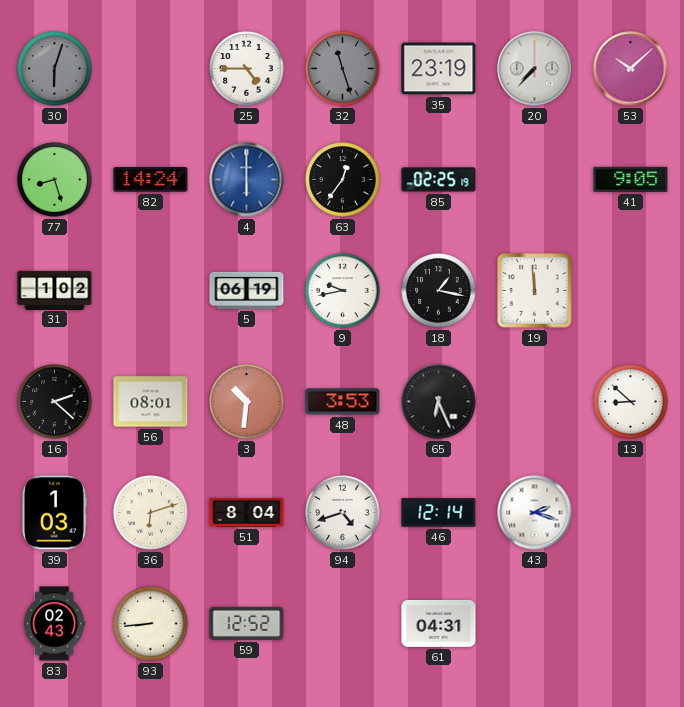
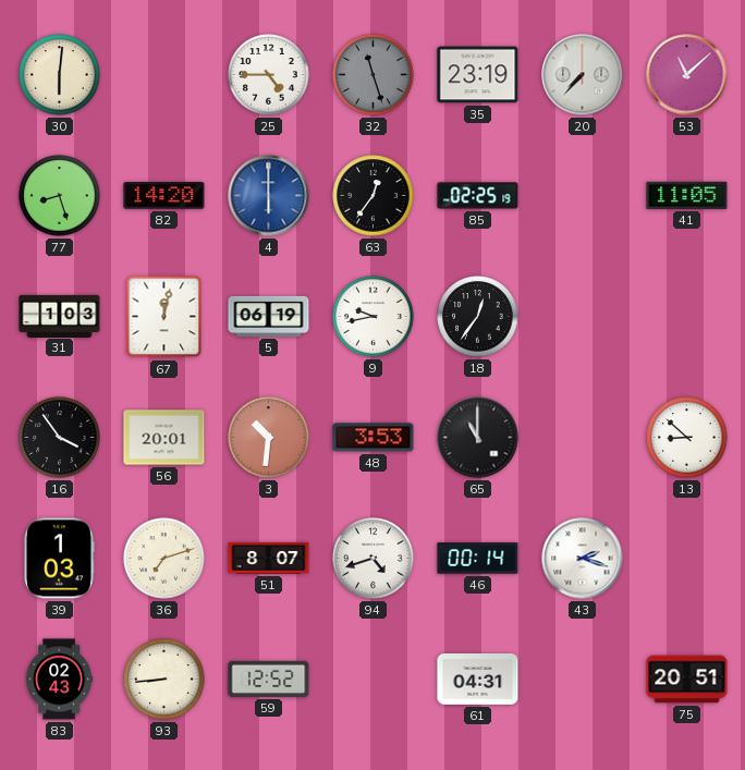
30: 6:03 -> 6:01 (60, 75)
30 dial: grey -> cream (60, 75)
53: 10:08 -> 11:08 (687, 75)
82: 14:24 -> 14:20 (164, 196)
41: 9:05 -> 11:05 (687, 195)
31: 1:02 -> 1:03 (60, 316)
67: none -> 12:02 (164, 317)
18: 1:17 -> 12:36 (478, 317)
19: 11:59 -> none (535, 291)
16: 2:22 -> 3:54 (60, 438)
56: 08:01 -> 20:01 (164, 438)
65: 6:26 -> 11:00 (478, 438)
36: 6:12 -> 7:12 (164, 559)
51: 8:04 -> 8:07 (269, 558)
46: 12:14 -> 00:14 (478, 559)
75: none -> 20:51 (687, 680)
